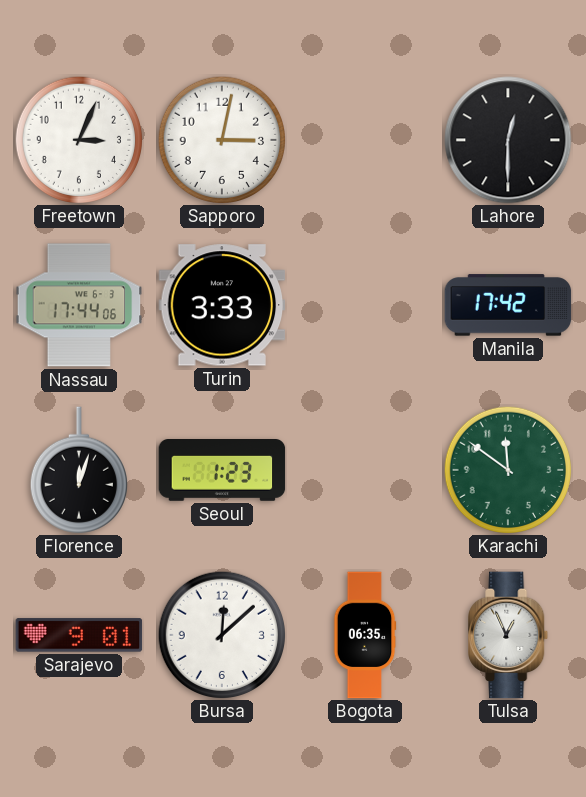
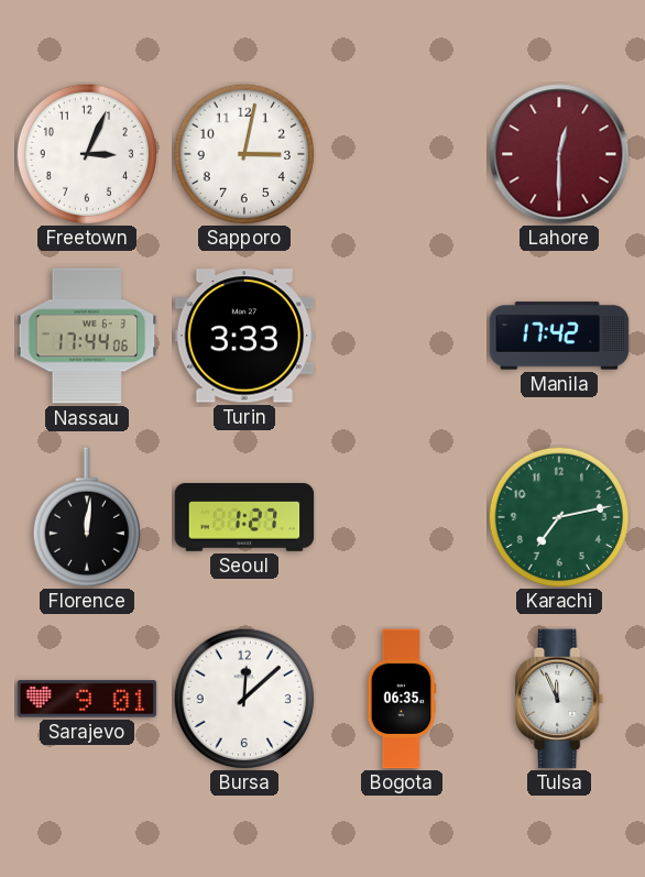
Lahore dial: black -> burgundy (559, 154)
Florence: 12:03 -> 12:01 (87, 517)
Seoul: 1:23 -> 1:27 (244, 518)
Karachi: 11:51 -> 7:13 (558, 516)
Tulsa: 12:56 -> 11:56 (560, 699)
